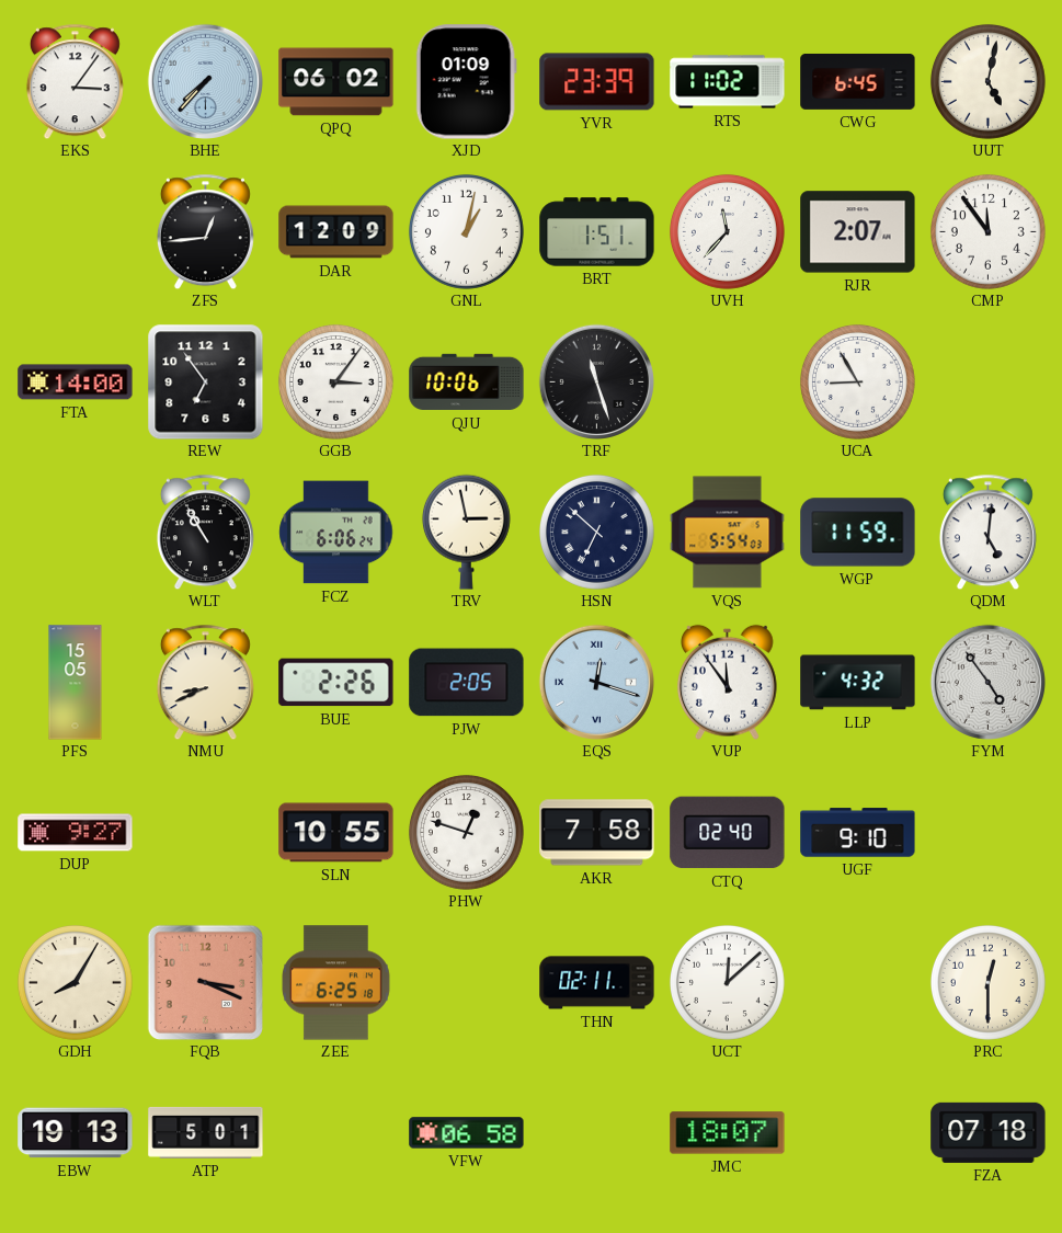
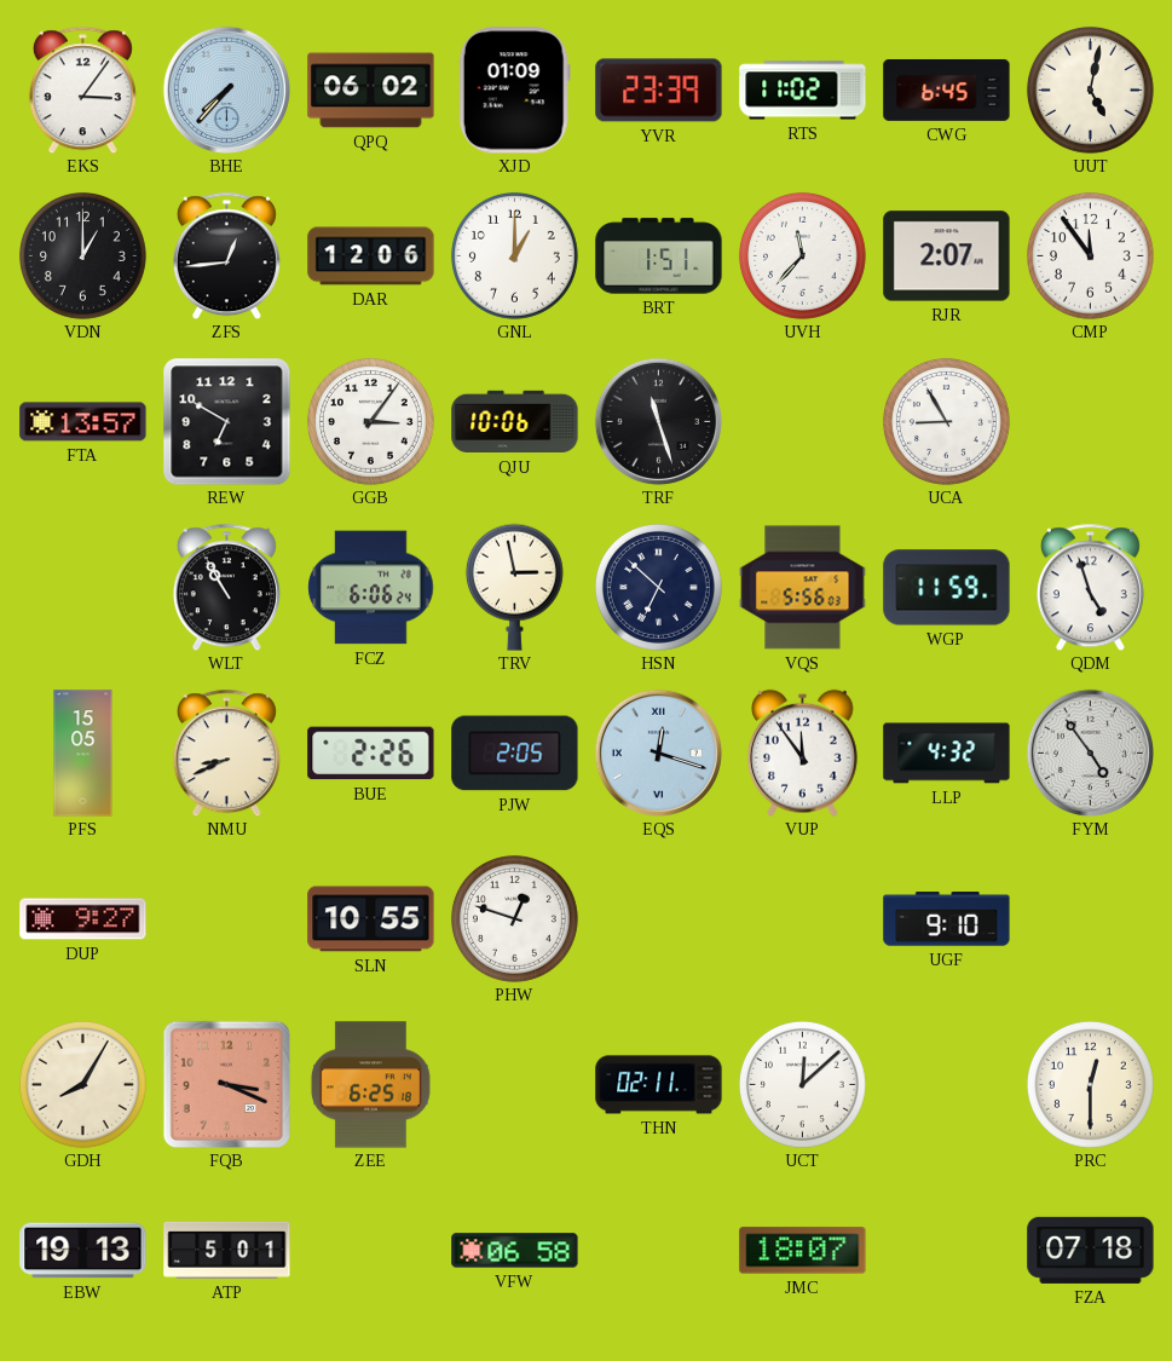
VDN: none -> 1:00 (82, 255)
DAR: 12:09 -> 12:06 (371, 256)
GNL: 1:02 -> 1:00 (514, 255)
FTA: 14:00 -> 13:57 (83, 422)
REW: 6:54 -> 6:50 (226, 421)
VQS: 5:54 -> 5:56 (803, 588)
QDM: 5:01 -> 4:57 (1090, 587)
AKR: 7:58 -> none (597, 833)
CTQ: 02:40 -> none (728, 833)
